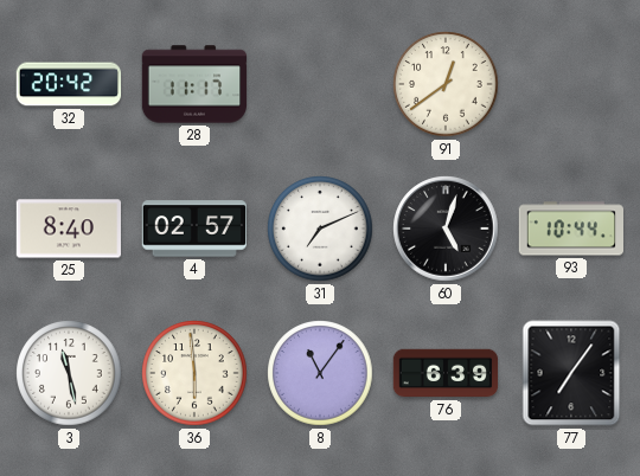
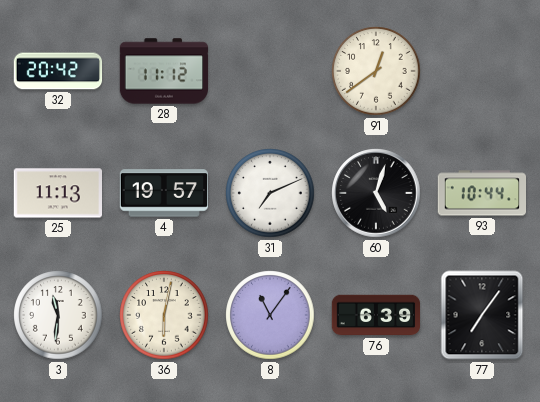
28: 11:17 -> 11:12 (164, 71)
25: 8:40 -> 11:13 (57, 193)
4: 02:57 -> 19:57 (163, 193)
3: 11:28 -> 11:31 (58, 315)
36: 5:59 -> 6:02 (164, 315)
